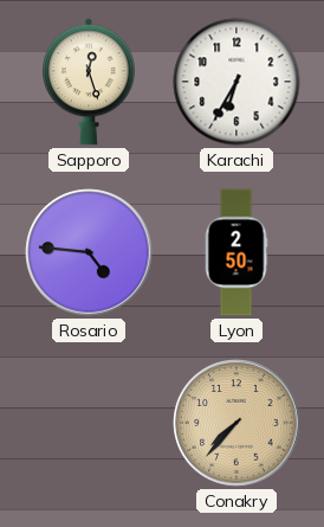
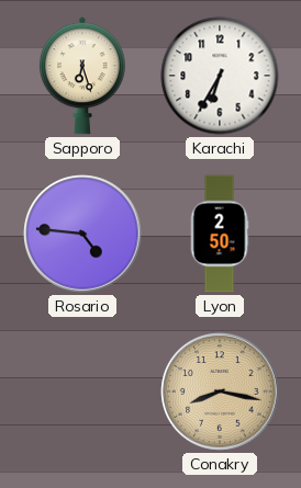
Sapporo: 12:27 -> 6:27 (82, 76)
Conakry: 7:37 -> 8:17 (220, 391)
